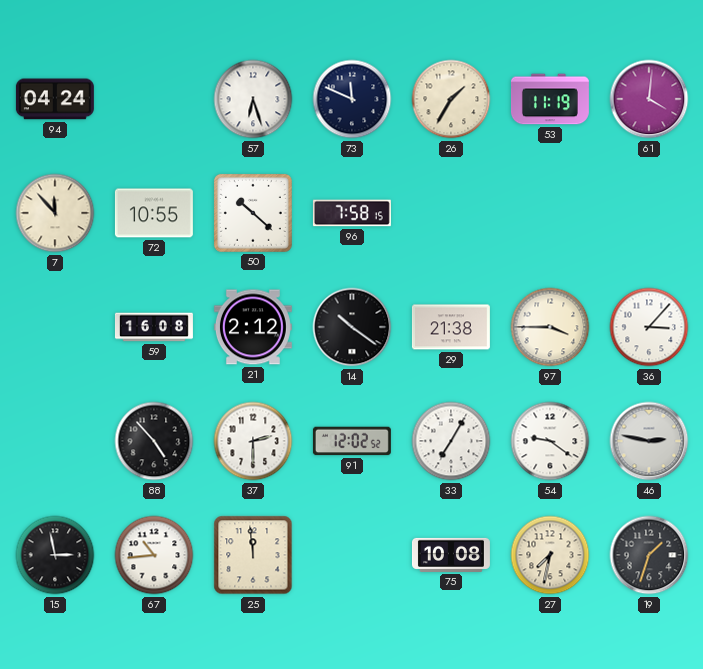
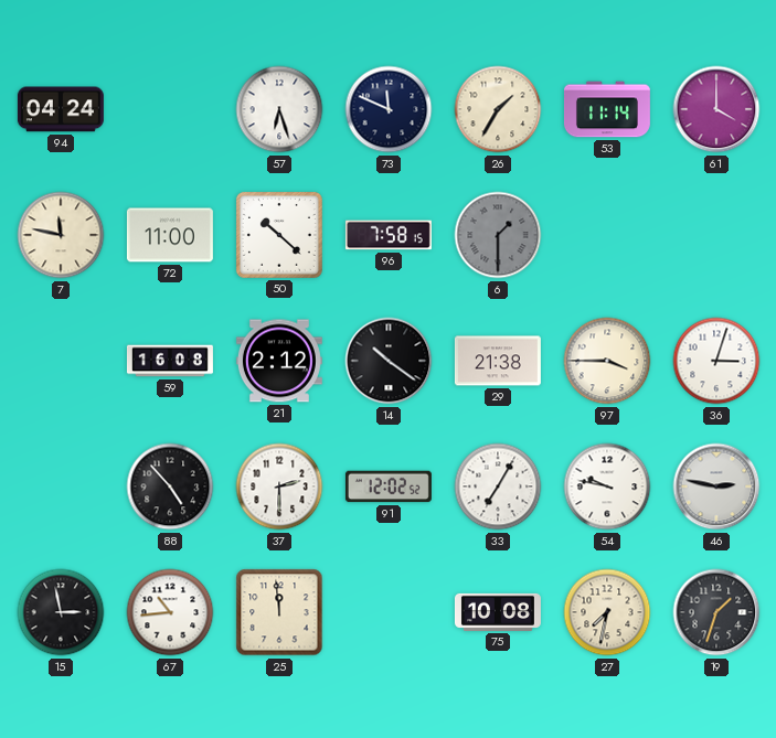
53: 11:19 -> 11:14 (607, 109)
61: 4:01 -> 4:00 (716, 109)
7: 11:53 -> 11:47 (61, 235)
72: 10:55 -> 11:00 (170, 235)
6: none -> 1:30 (498, 235)
36: 3:07 -> 3:03 (716, 361)
54: 9:21 -> 9:47 (607, 486)
